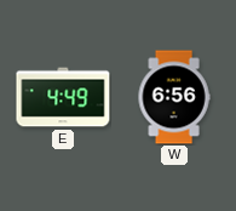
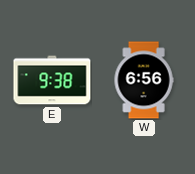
E: 4:49 -> 9:38 (52, 80)
